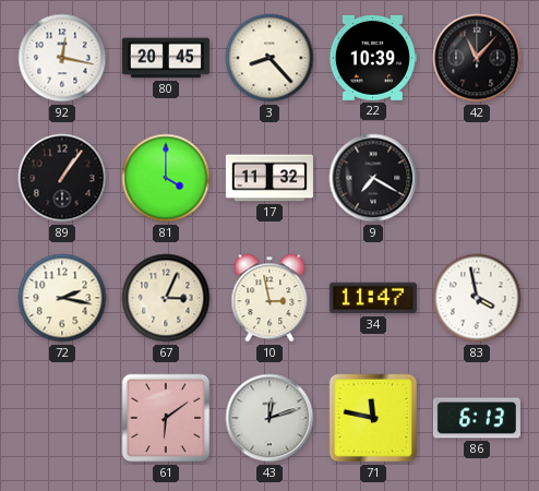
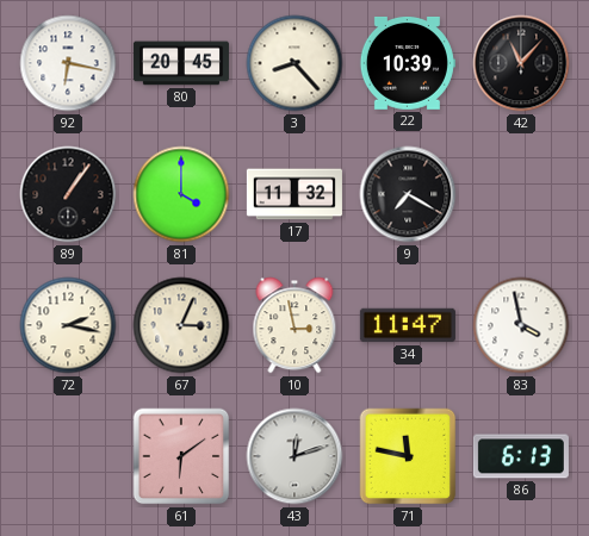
92: 12:17 -> 6:17 (68, 63)
